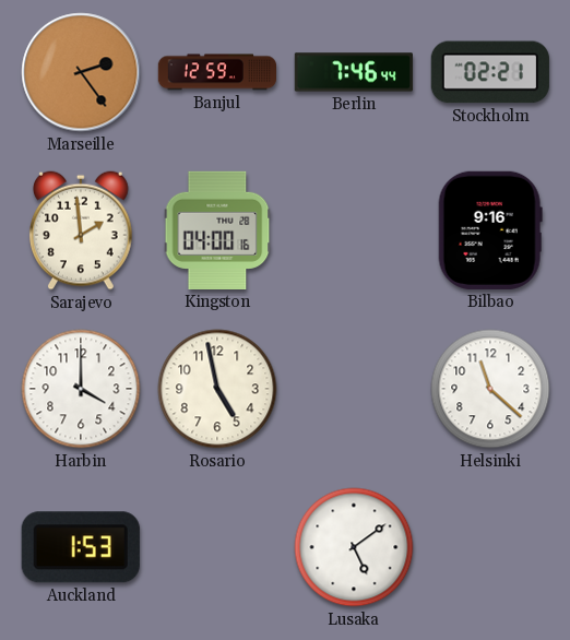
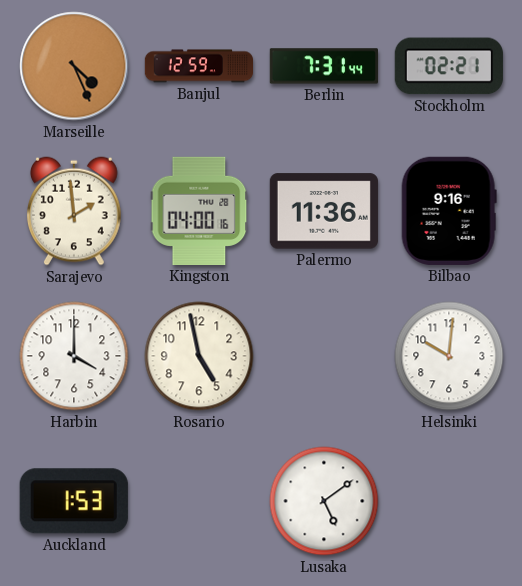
Marseille: 2:24 -> 4:26 (74, 66)
Berlin: 7:46 -> 7:31 (324, 66)
Palermo: none -> 11:36 (324, 211)
Helsinki: 11:22 -> 10:01 (449, 356)
